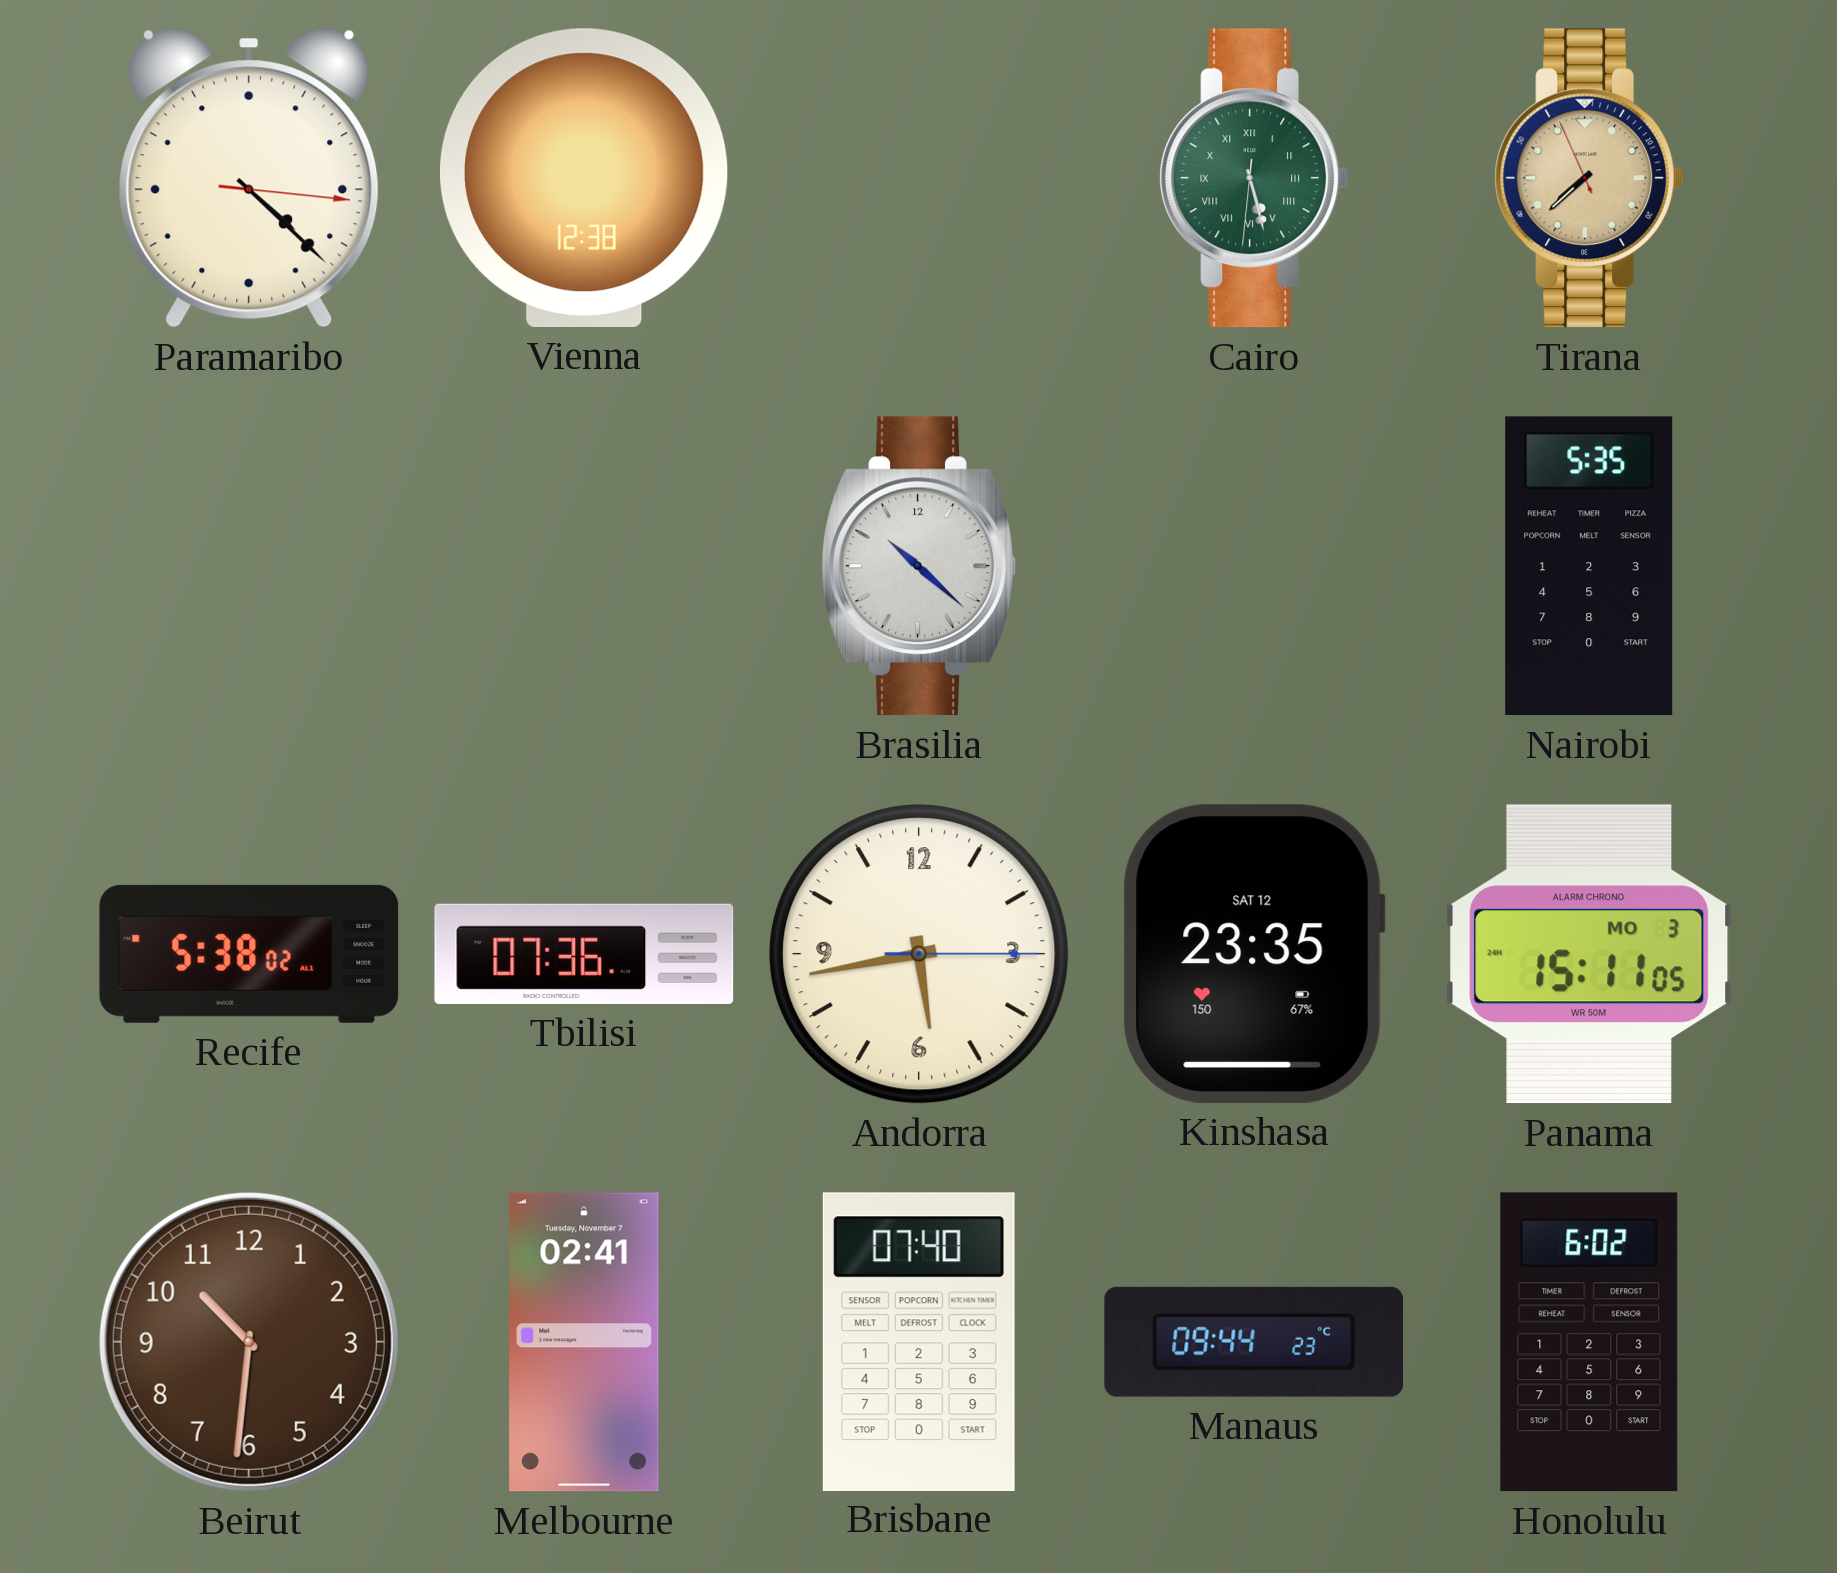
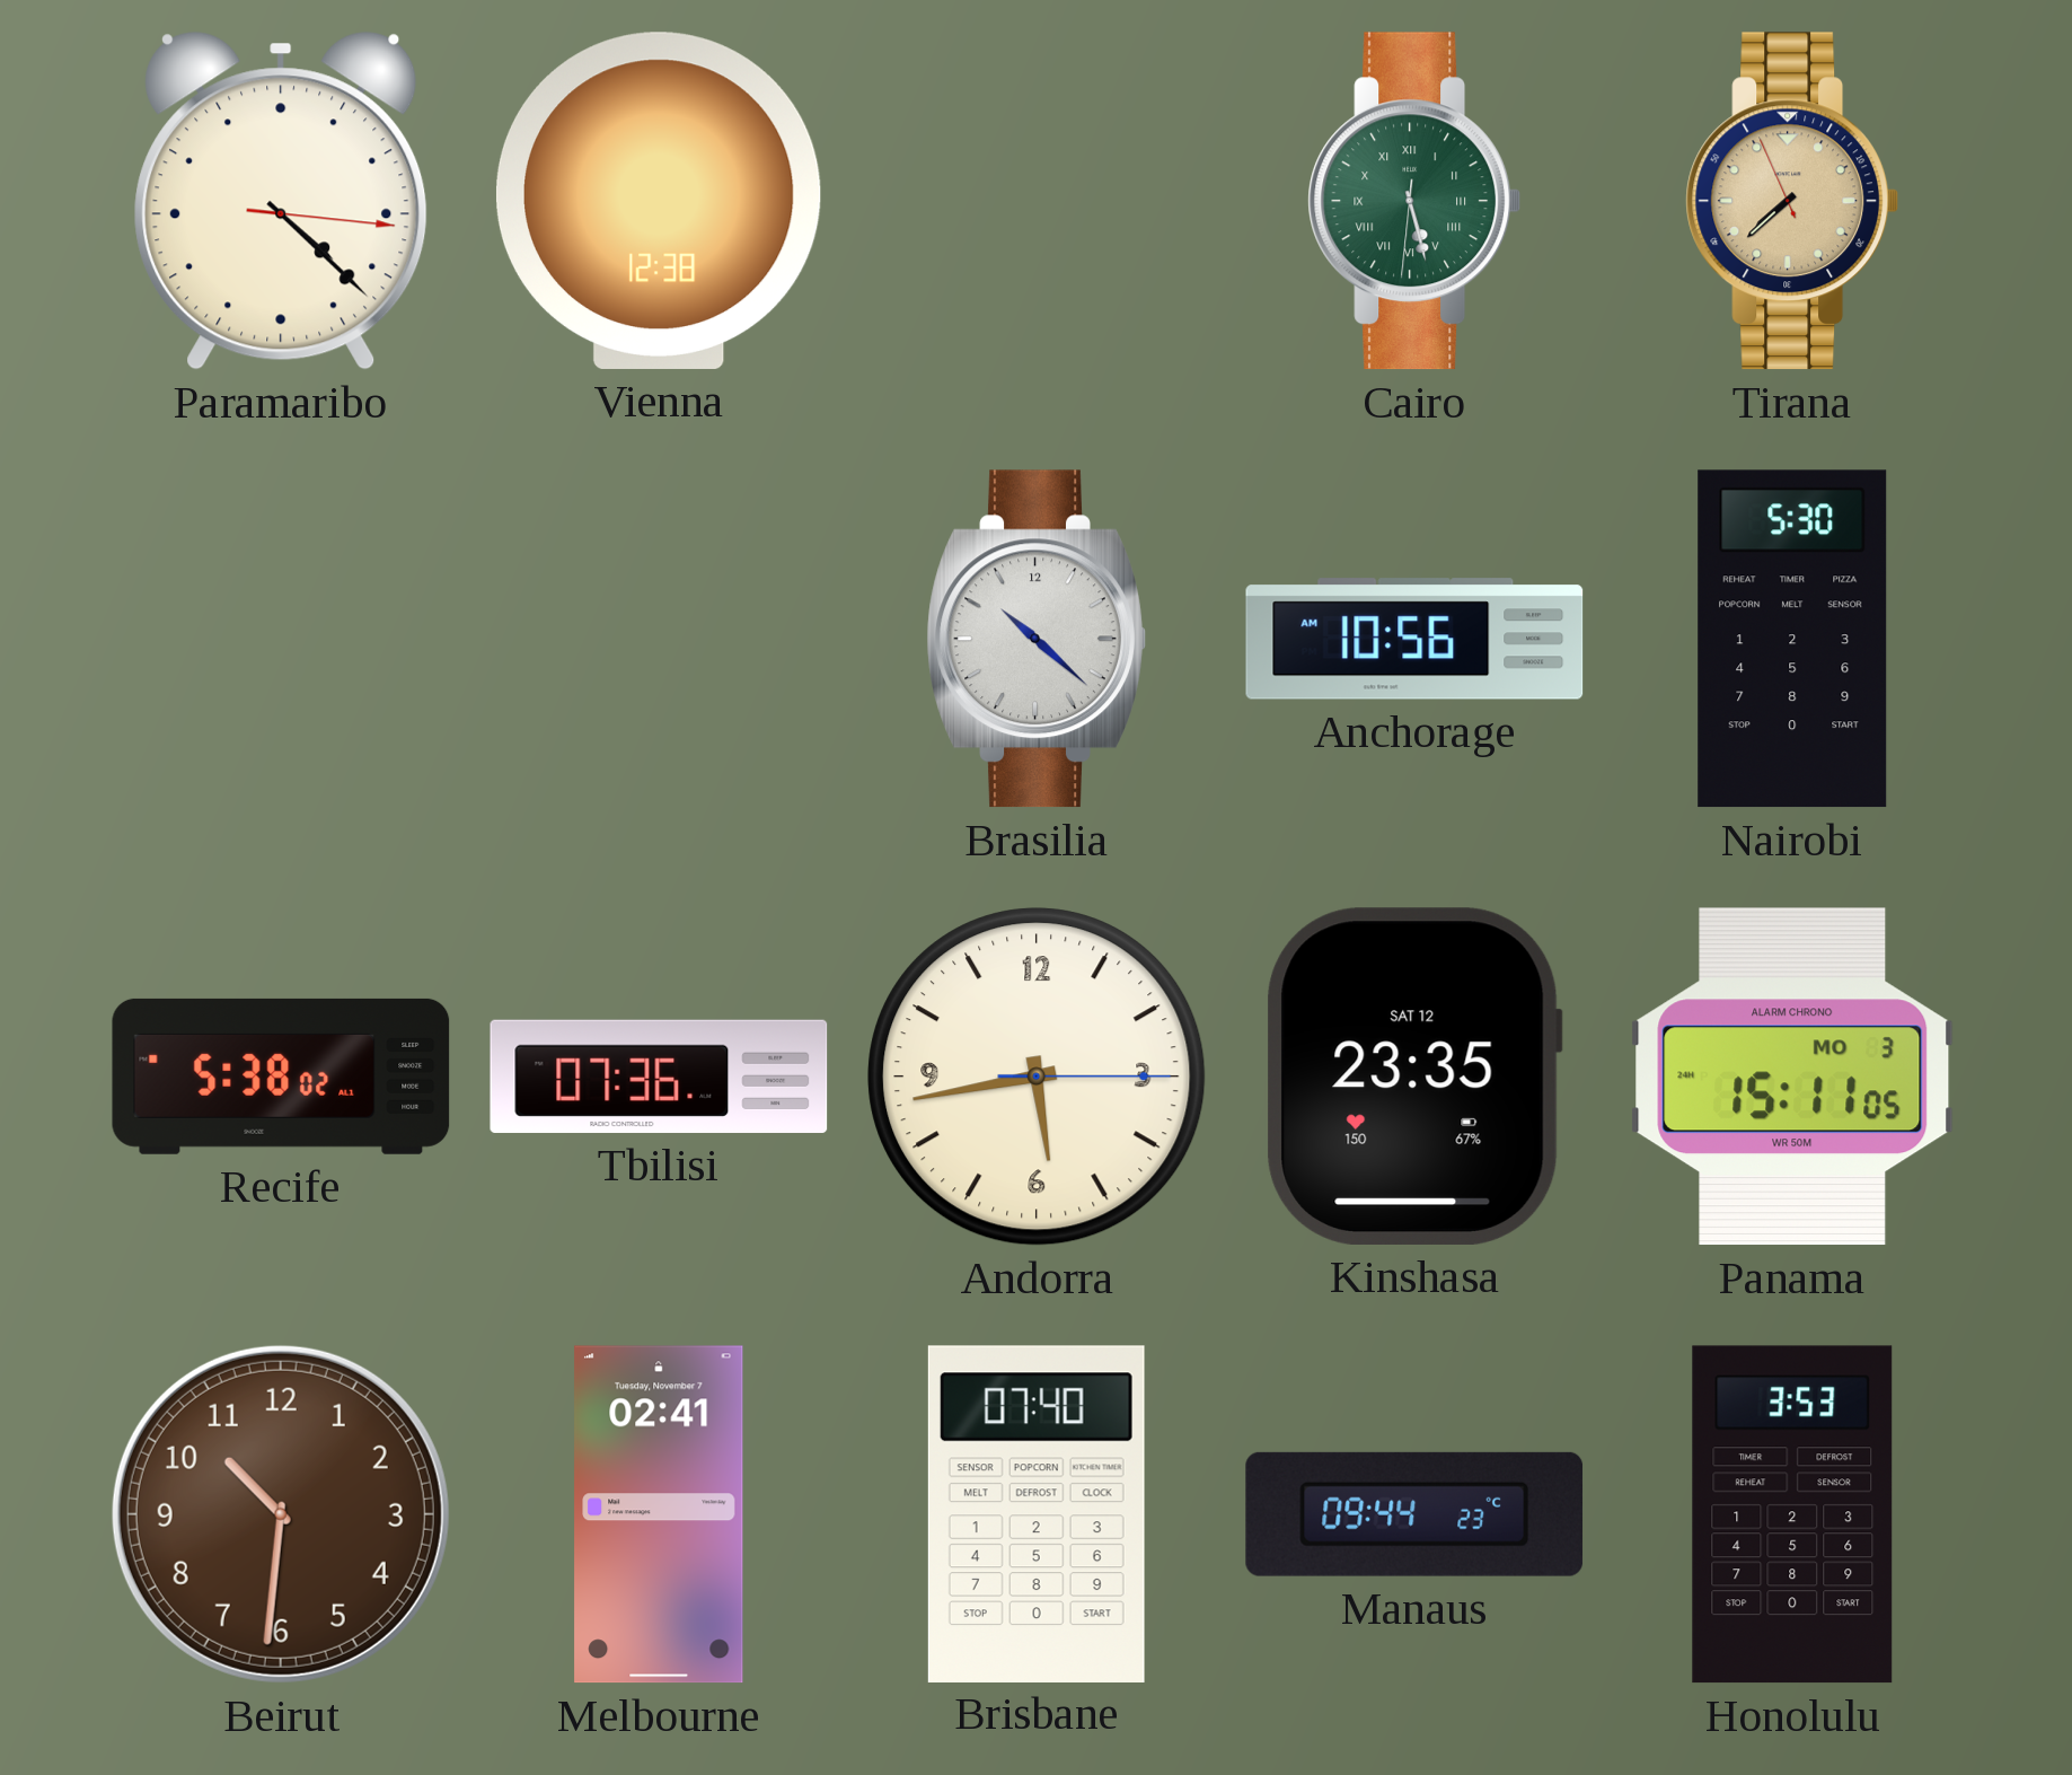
Anchorage: none -> 10:56 (1414, 639)
Nairobi: 5:35 -> 5:30 (1792, 639)
Honolulu: 6:02 -> 3:53 (1792, 1514)
